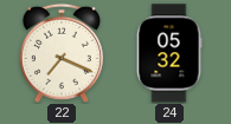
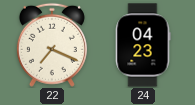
24: 05:32 -> 04:23 (143, 45)
